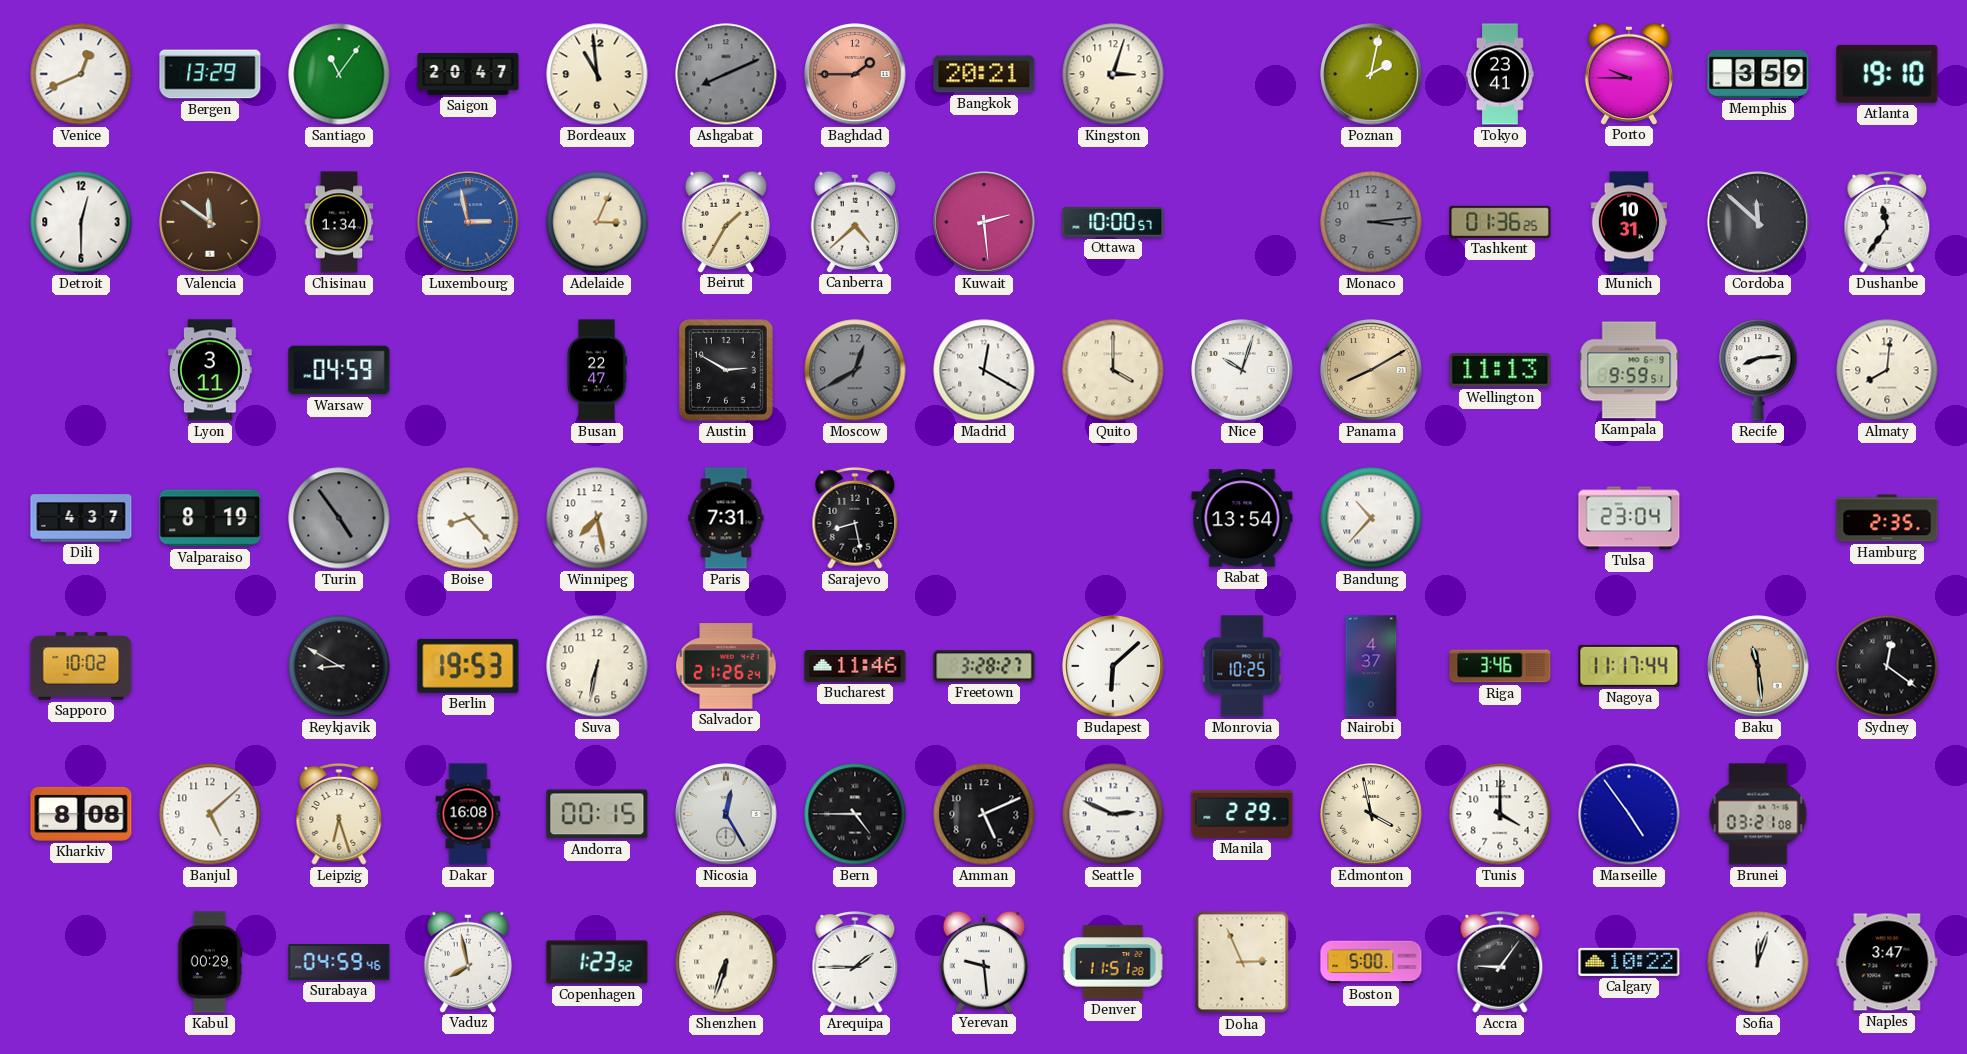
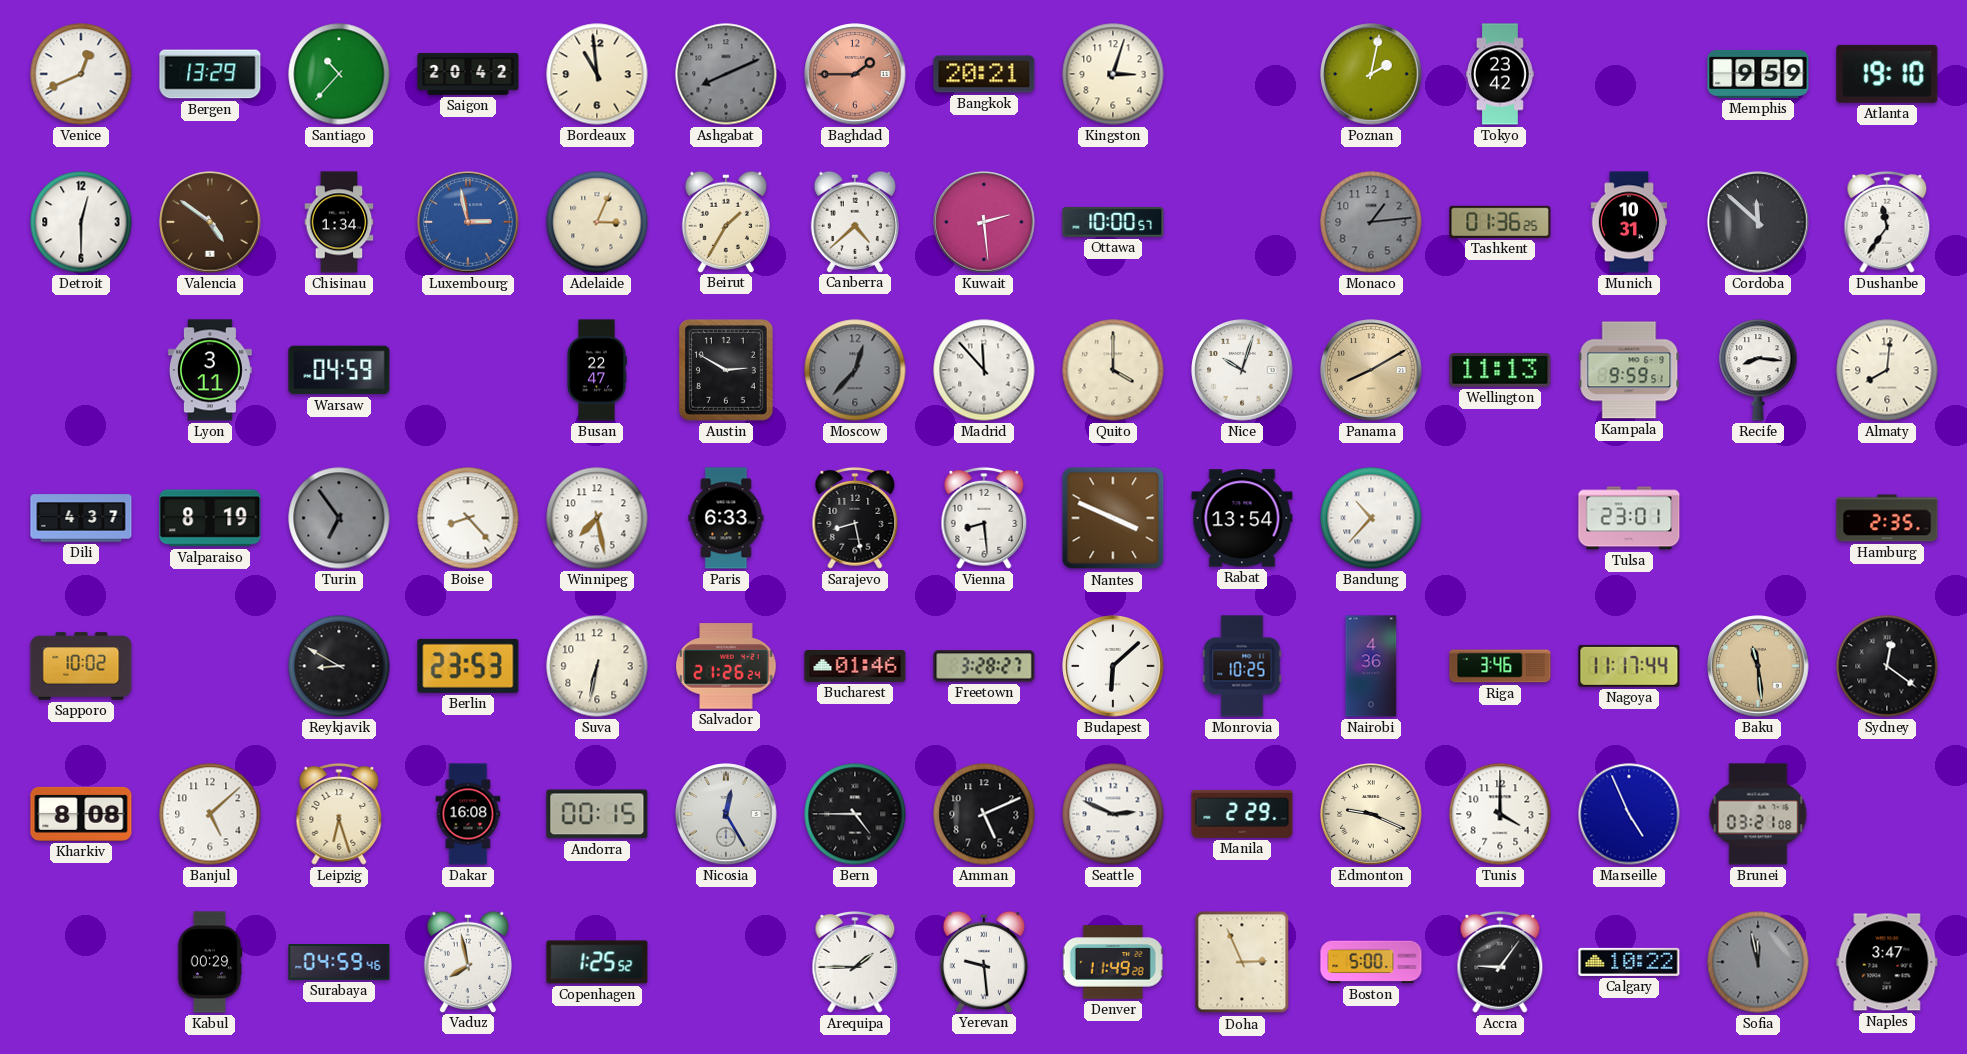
Santiago: 11:06 -> 10:37 (339, 74)
Saigon: 20:47 -> 20:42 (468, 74)
Tokyo: 23:41 -> 23:42 (1500, 74)
Porto: 9:45 -> none (1629, 73)
Memphis: 3:59 -> 9:59 (1758, 74)
Valencia: 11:51 -> 4:51 (210, 222)
Monaco: 3:14 -> 1:14 (1371, 222)
Moscow: 12:40 -> 12:37 (855, 370)
Madrid: 12:20 -> 11:53 (984, 370)
Recife: 8:14 -> 8:16 (1758, 370)
Turin: 4:54 -> 6:54 (339, 518)
Paris: 7:31 -> 6:33 (726, 518)
Vienna: none -> 8:29 (984, 518)
Nantes: none -> 3:49 (1113, 518)
Tulsa: 23:04 -> 23:01 (1629, 518)
Berlin: 19:53 -> 23:53 (468, 666)
Bucharest: 11:46 -> 01:46 (855, 667)
Nairobi: 4:37 -> 4:36 (1371, 666)
Edmonton: 3:58 -> 9:19 (1371, 814)
Marseille: 4:54 -> 4:56 (1629, 814)
Copenhagen: 1:23 -> 1:25 (597, 962)
Shenzhen: 6:33 -> none (726, 962)
Denver: 11:51 -> 11:49 (1113, 962)
Sofia: 12:03 -> 11:58 (1758, 962)
Sofia dial: white -> grey (1758, 962)
